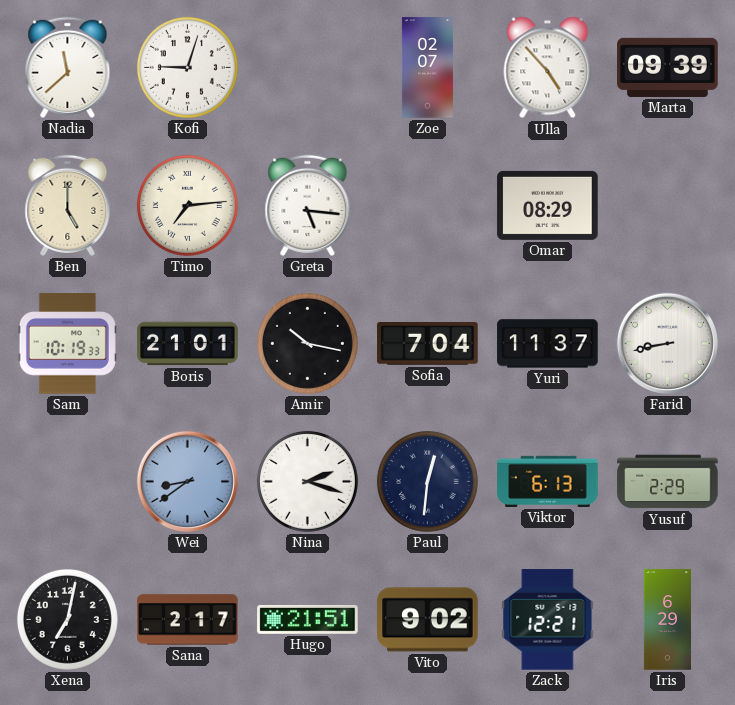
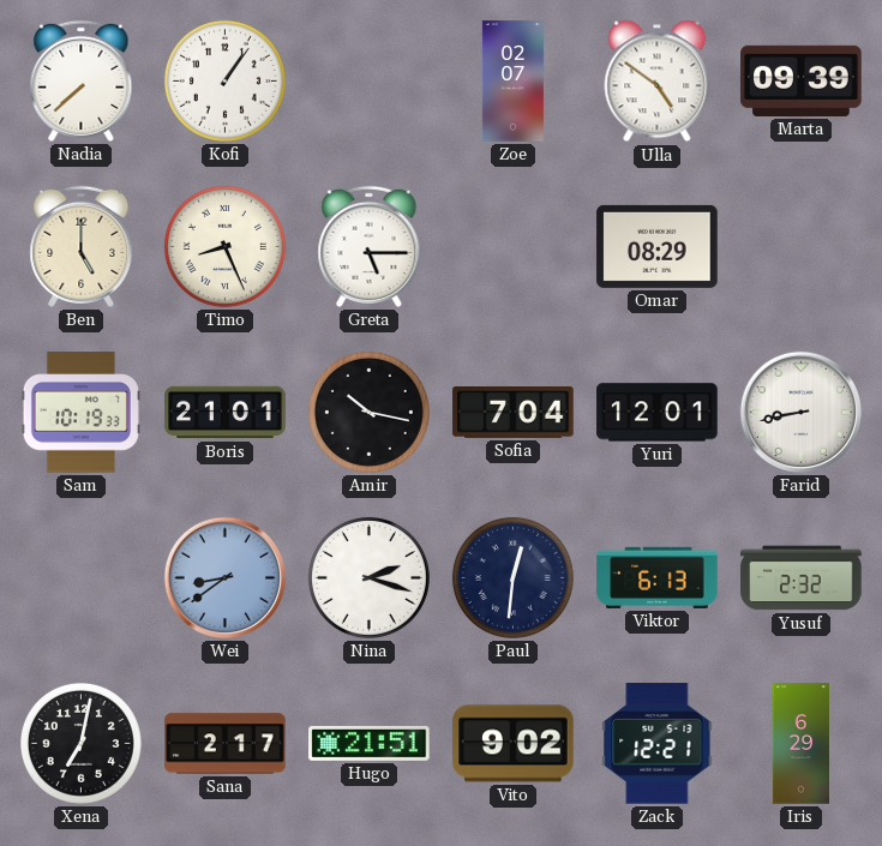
Nadia: 11:38 -> 7:38 (82, 80)
Kofi: 9:03 -> 1:06 (224, 80)
Ulla: 4:53 -> 4:51 (658, 82)
Timo: 7:14 -> 8:26 (224, 246)
Greta: 5:16 -> 5:15 (370, 246)
Yuri: 11:37 -> 12:01 (658, 413)
Yusuf: 2:29 -> 2:32 (802, 578)
